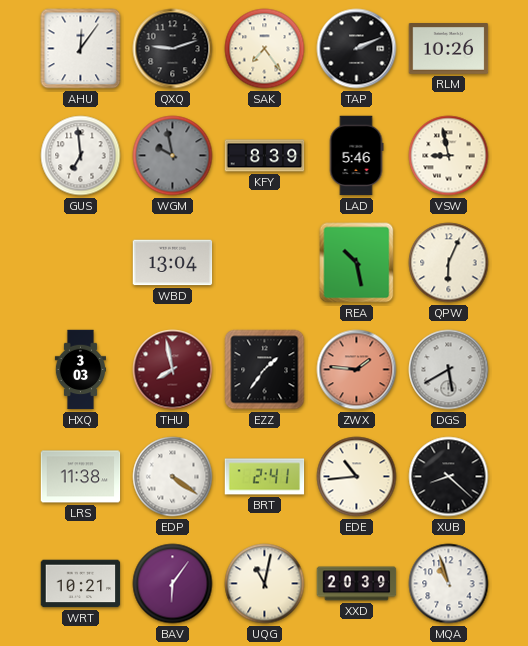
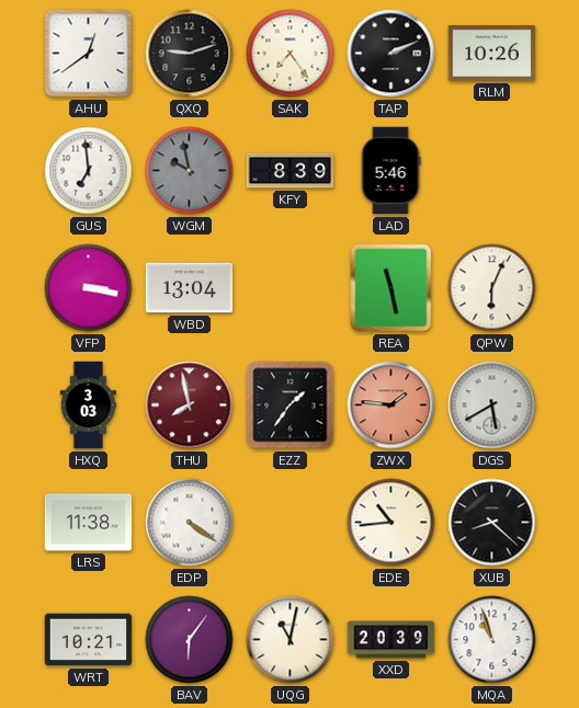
AHU: 12:06 -> 12:39 (89, 54)
VSW: 8:58 -> none (449, 156)
VFP: none -> 3:17 (89, 288)
REA: 10:28 -> 11:28 (391, 288)
BRT: 2:41 -> none (265, 477)
